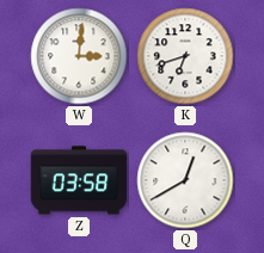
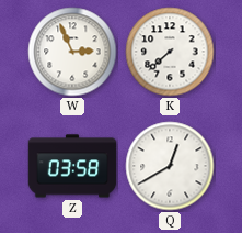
W: 3:01 -> 2:56 (72, 52)
K: 6:42 -> 7:38 (170, 52)
